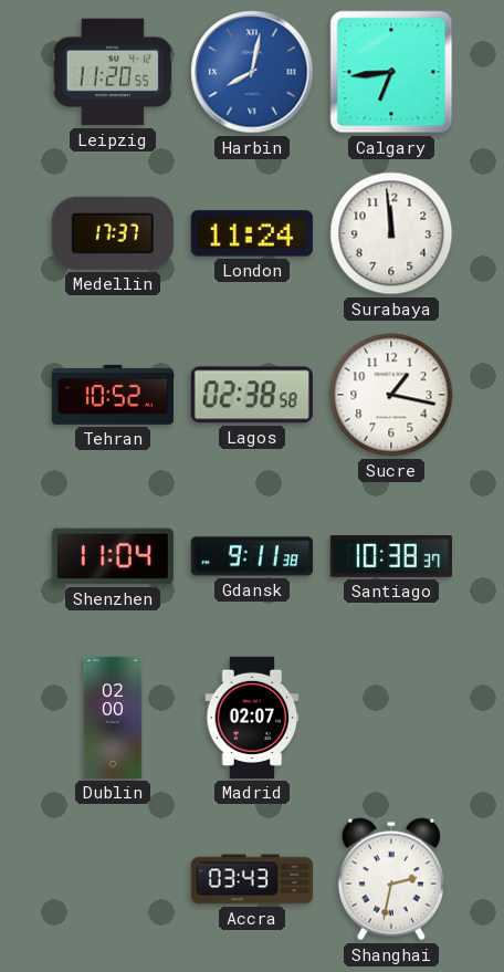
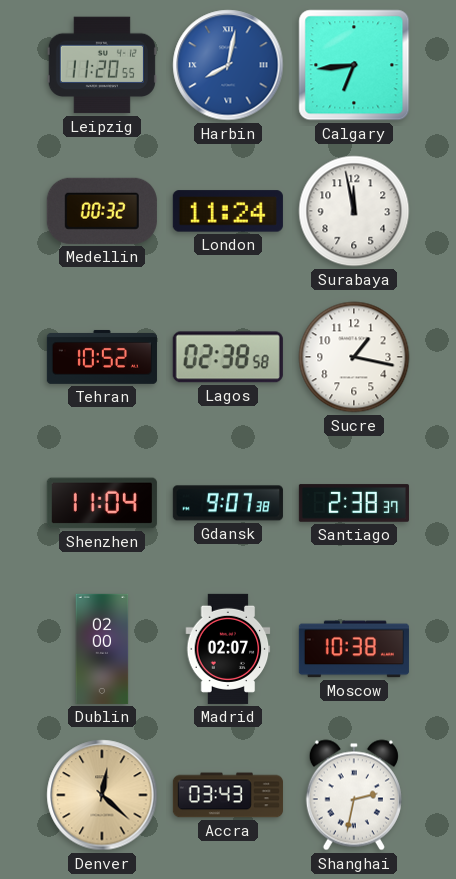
Medellin: 17:37 -> 00:32 (102, 211)
Surabaya: 11:59 -> 11:58 (354, 211)
Gdansk: 9:11 -> 9:07 (228, 503)
Santiago: 10:38 -> 2:38 (354, 503)
Moscow: none -> 10:38 (354, 649)
Denver: none -> 12:22 (102, 795)
